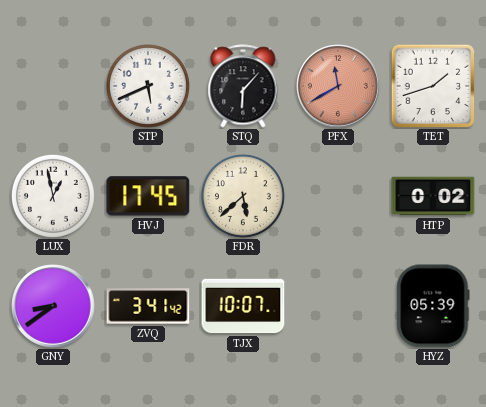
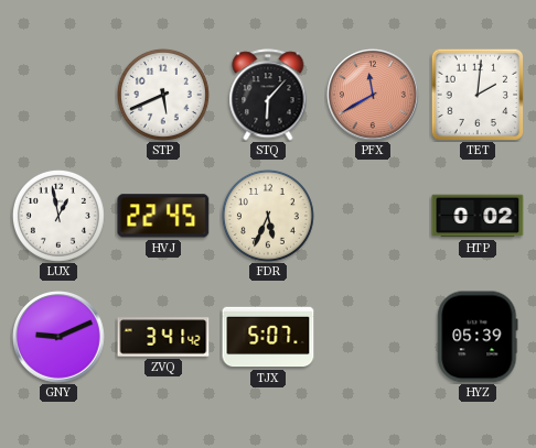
TET: 1:42 -> 2:01 (478, 95)
HVJ: 17:45 -> 22:45 (163, 216)
FDR: 5:38 -> 5:34 (268, 216)
GNY: 8:39 -> 9:11 (58, 337)
TJX: 10:07 -> 5:07 (268, 337)
